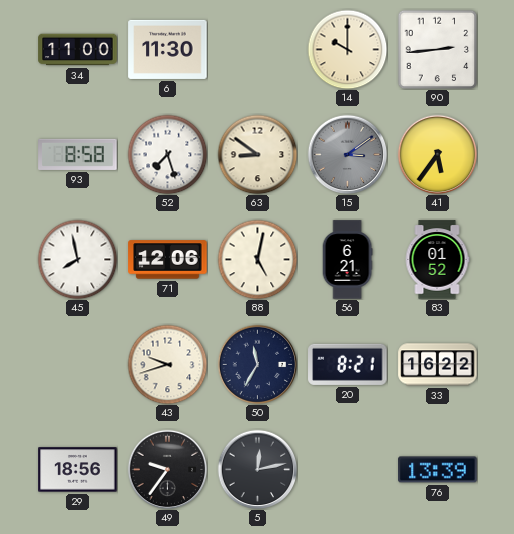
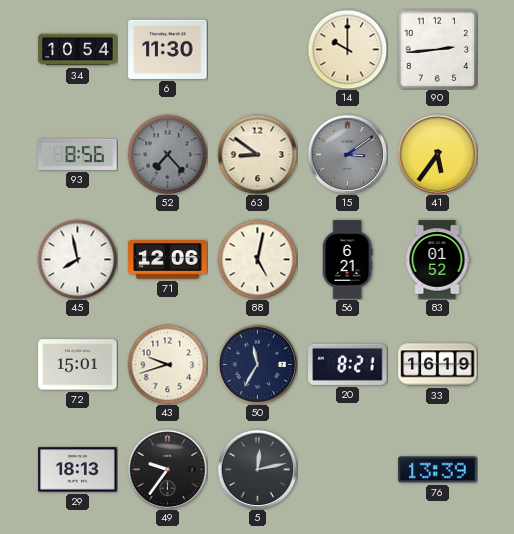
34: 11:00 -> 10:54 (78, 50)
93: 8:58 -> 8:56 (78, 154)
52: 7:27 -> 7:23 (167, 154)
52 dial: white -> grey (167, 154)
72: none -> 15:01 (78, 365)
33: 16:22 -> 16:19 (438, 365)
29: 18:56 -> 18:13 (78, 470)
